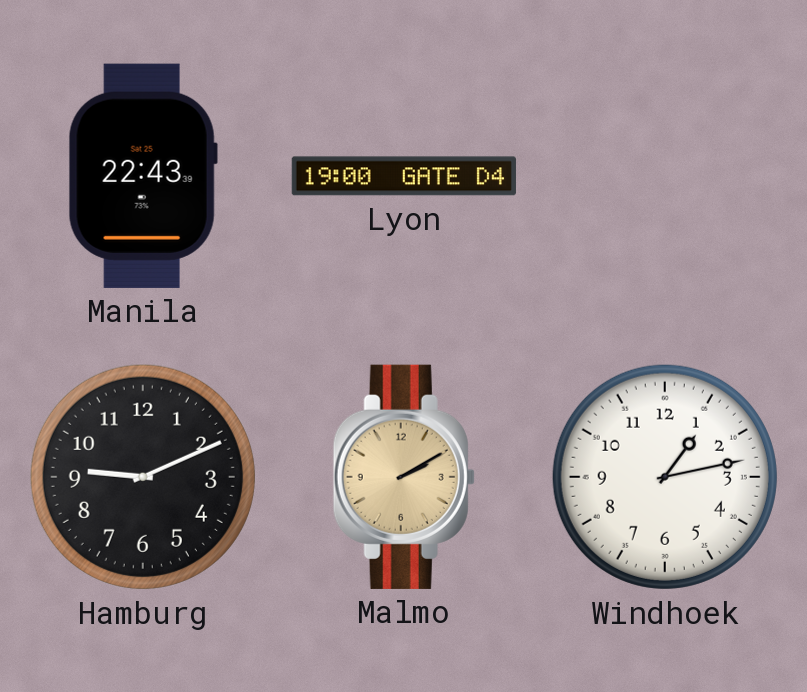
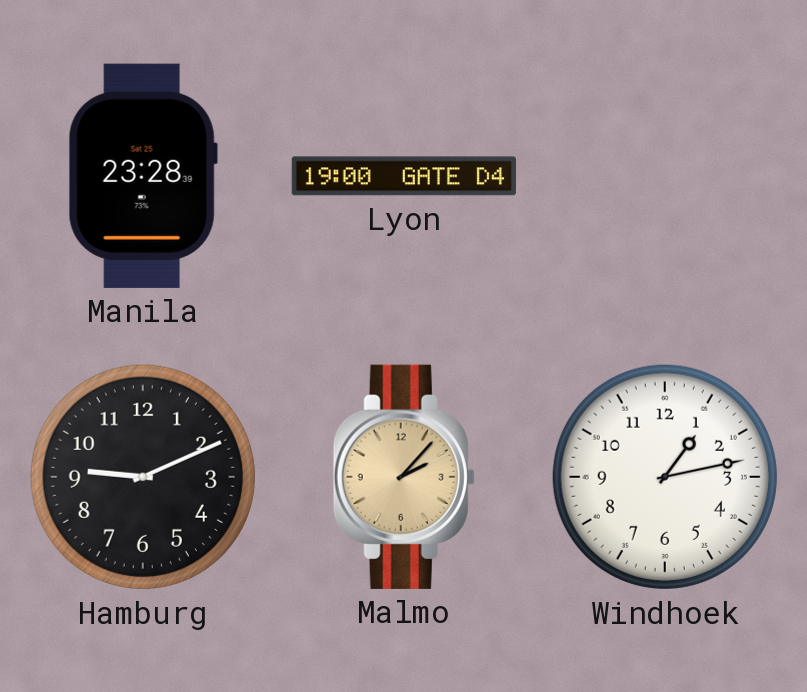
Manila: 22:43 -> 23:28 (143, 176)
Malmo: 2:10 -> 2:07 (404, 477)
